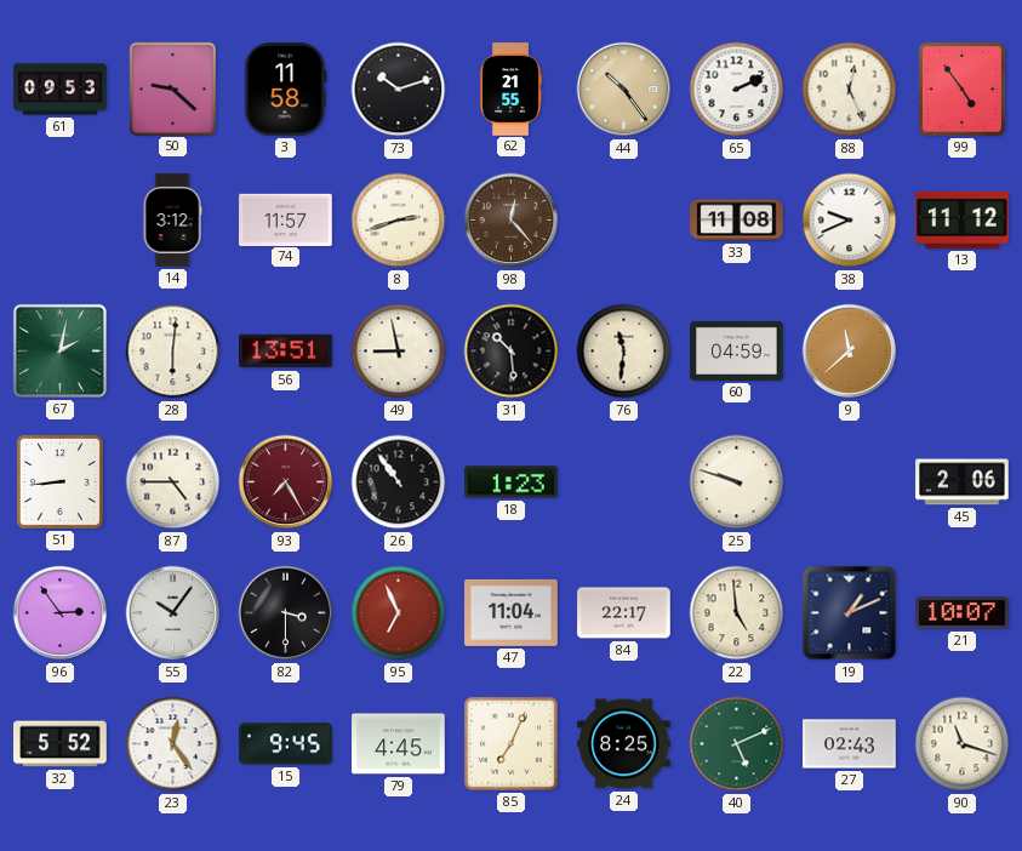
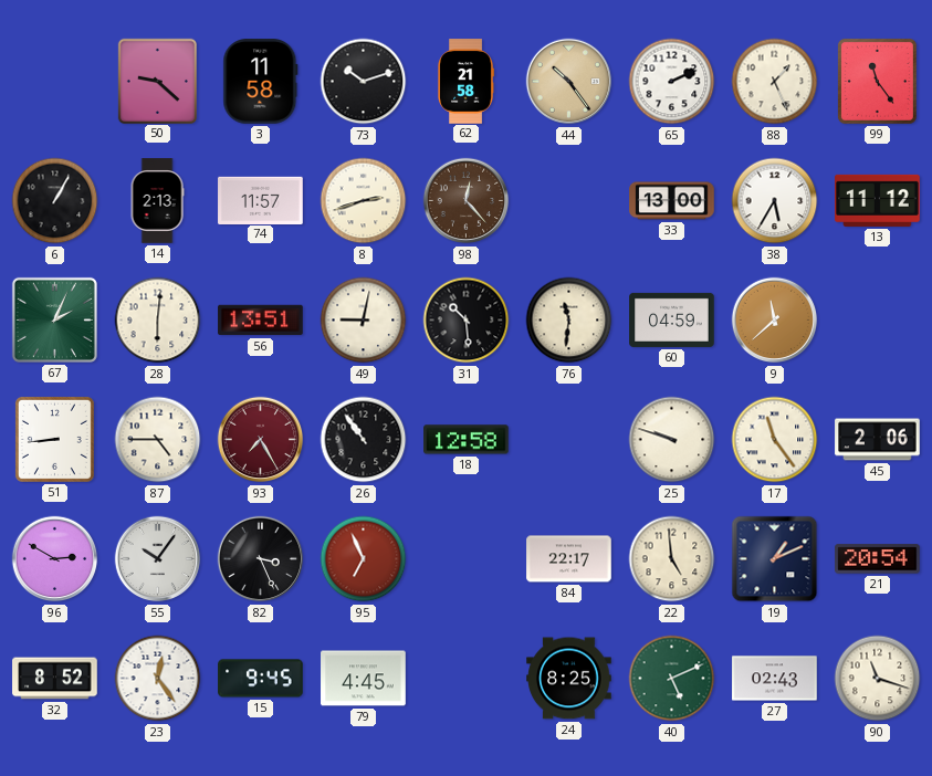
61: 09:53 -> none (61, 90)
62: 21:55 -> 21:58 (465, 82)
88: 12:26 -> 1:26 (775, 82)
99: 4:54 -> 11:24 (877, 81)
6: none -> 1:05 (55, 201)
14: 3:12 -> 2:13 (157, 201)
33: 11:08 -> 13:00 (672, 201)
38: 9:41 -> 5:35 (775, 201)
67: 2:02 -> 2:04 (54, 319)
49: 8:58 -> 9:02 (364, 321)
18: 1:23 -> 12:58 (467, 440)
17: none -> 11:24 (775, 440)
96: 2:54 -> 2:50 (55, 559)
82: 3:30 -> 3:26 (261, 559)
47: 11:04 -> none (512, 612)
21: 10:07 -> 20:54 (878, 559)
32: 5:52 -> 8:52 (55, 679)
85: 7:04 -> none (510, 743)
